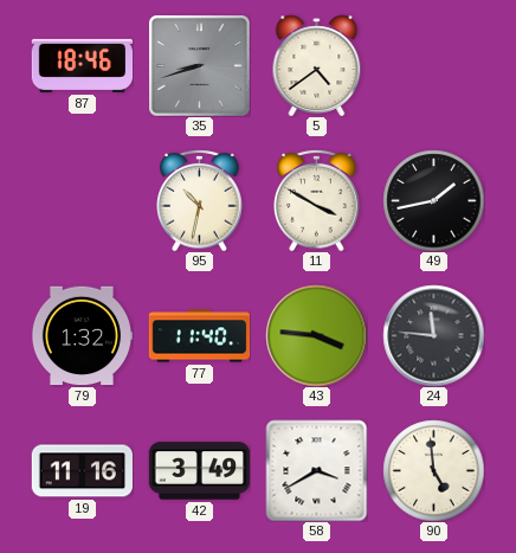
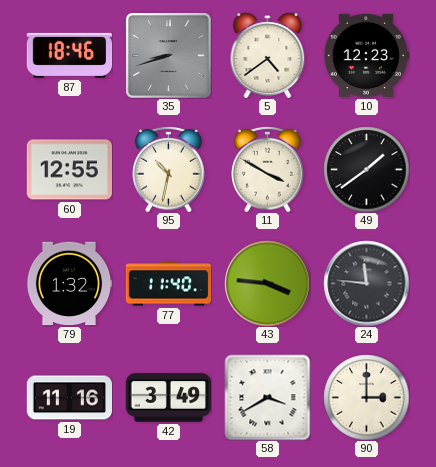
10: none -> 12:23 (366, 55)
60: none -> 12:55 (69, 170)
49: 1:43 -> 1:39 (366, 169)
90: 4:59 -> 3:00 (366, 397)
